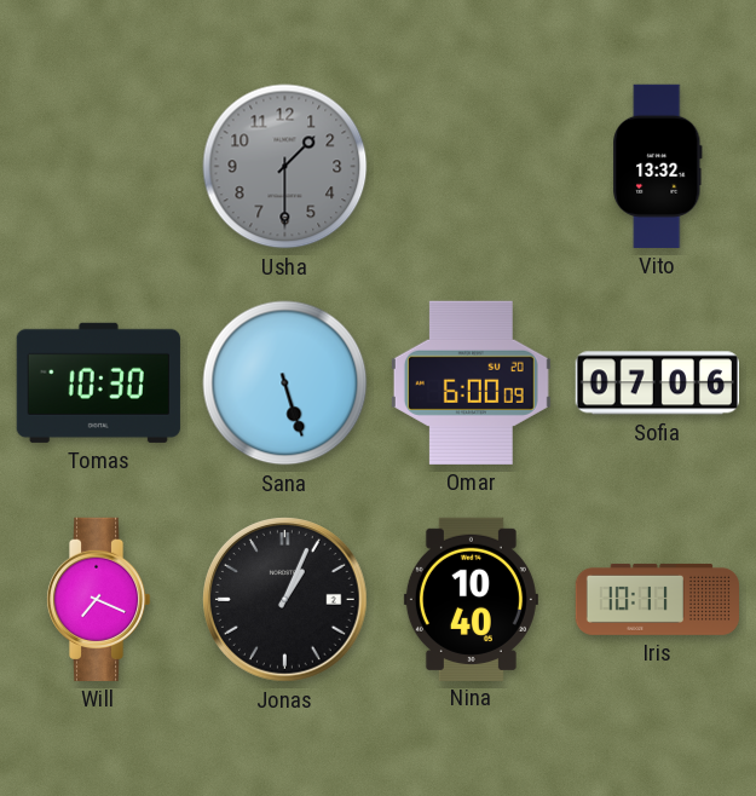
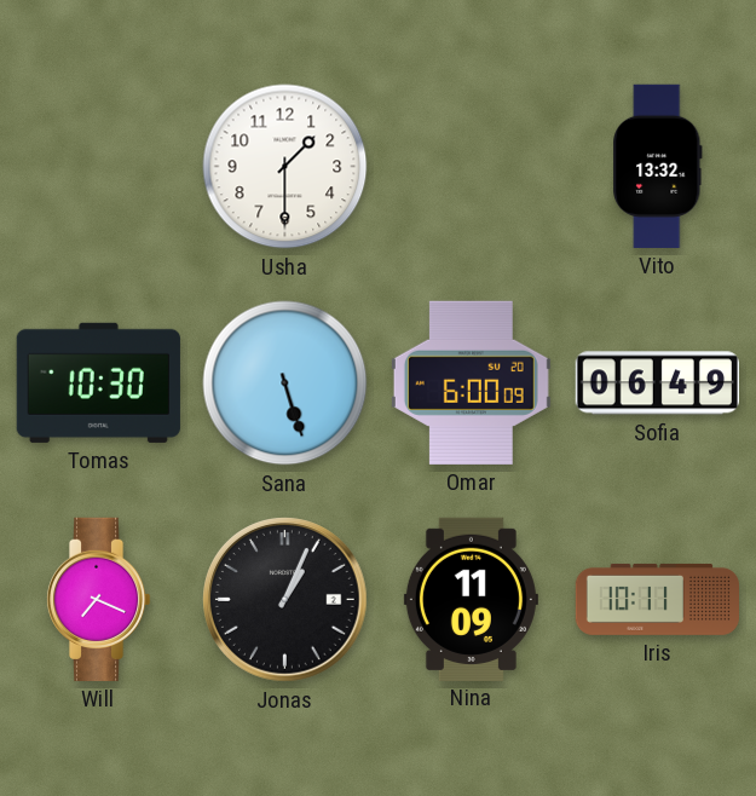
Usha dial: grey -> white (285, 167)
Sofia: 07:06 -> 06:49 (657, 383)
Nina: 10:40 -> 11:09 (471, 599)
